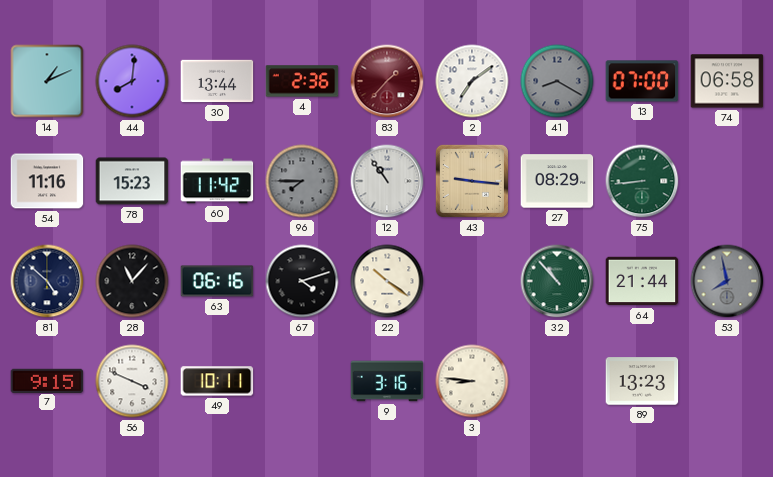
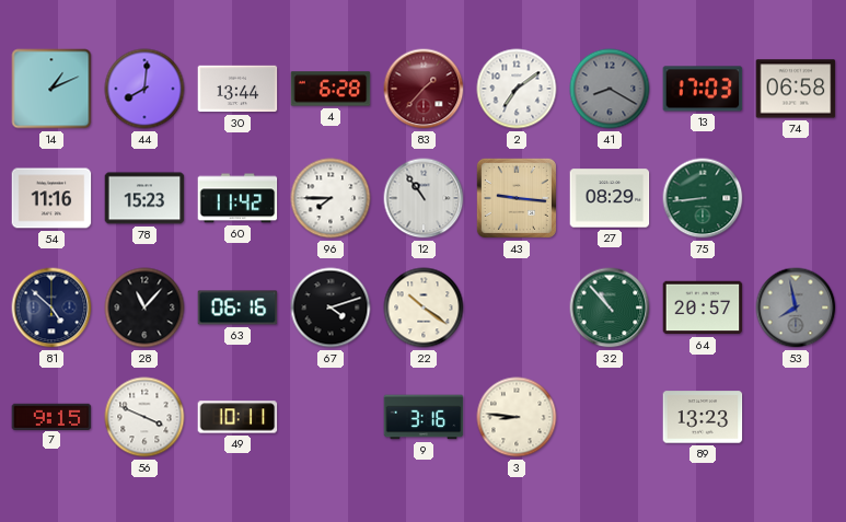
4: 2:36 -> 6:28 (331, 89)
13: 07:00 -> 17:03 (703, 89)
96 dial: grey -> white (331, 198)
64: 21:44 -> 20:57 (703, 308)
